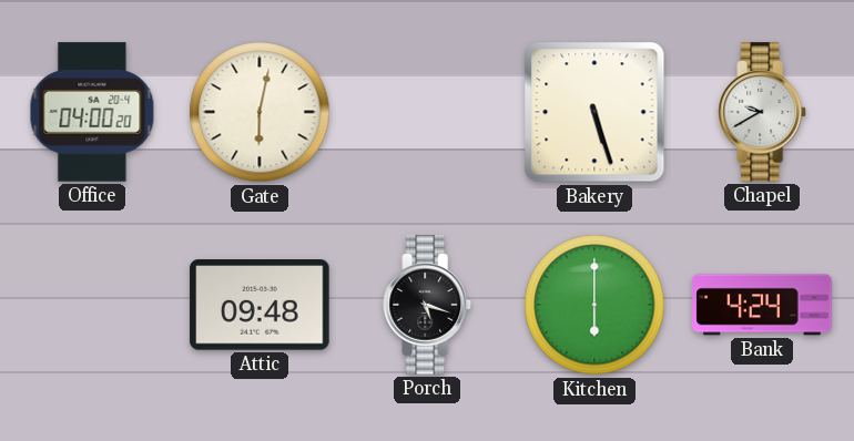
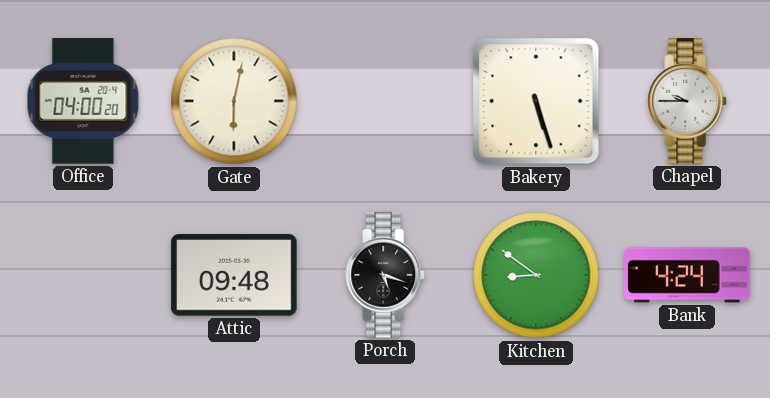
Chapel: 9:40 -> 9:45 (687, 101)
Kitchen: 6:00 -> 8:51 (536, 275)
